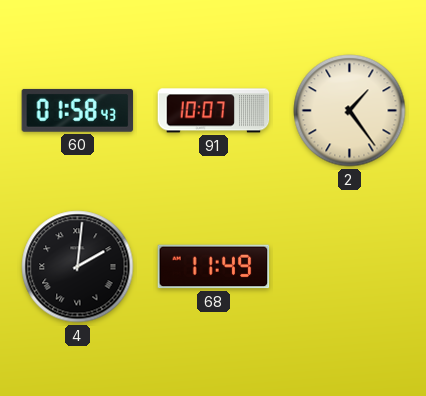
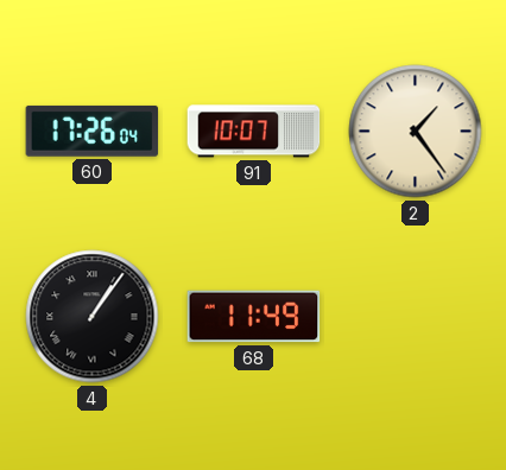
60: 01:58 -> 17:26 (93, 131)
4: 2:01 -> 1:06 (93, 317)
